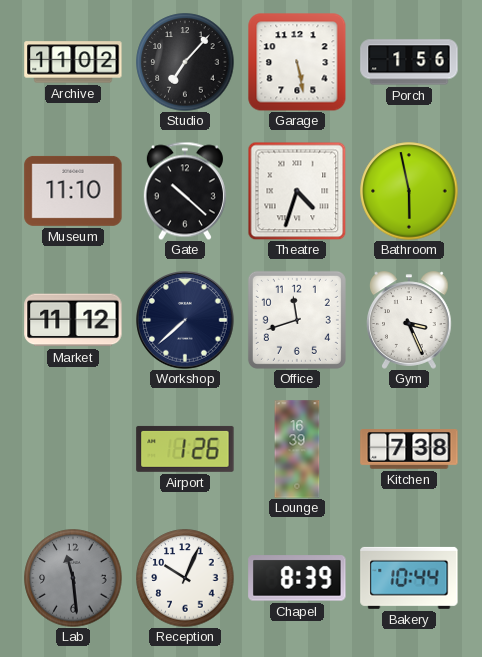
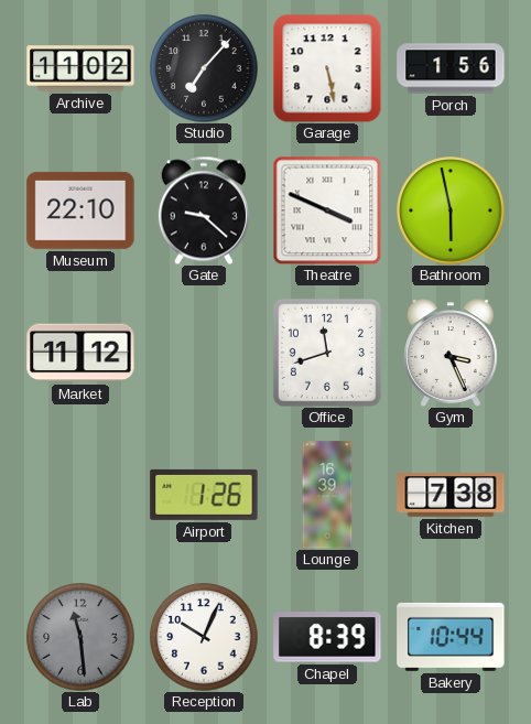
Museum: 11:10 -> 22:10 (80, 210)
Gate: 10:22 -> 9:22 (204, 210)
Theatre: 4:33 -> 3:49 (327, 210)
Workshop: 7:38 -> none (185, 320)
